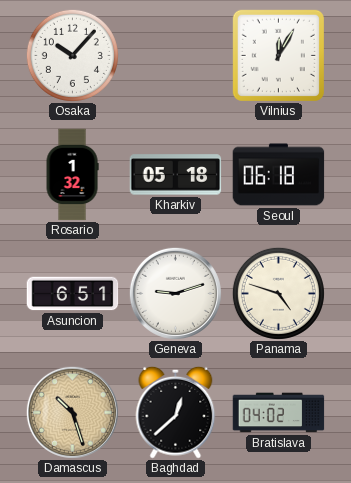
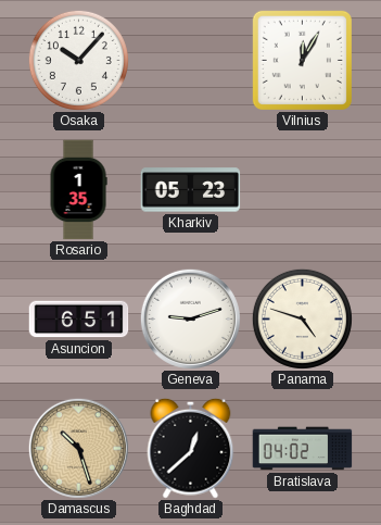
Rosario: 1:32 -> 1:35 (78, 190)
Kharkiv: 05:18 -> 05:23 (191, 190)
Seoul: 06:18 -> none (279, 175)
